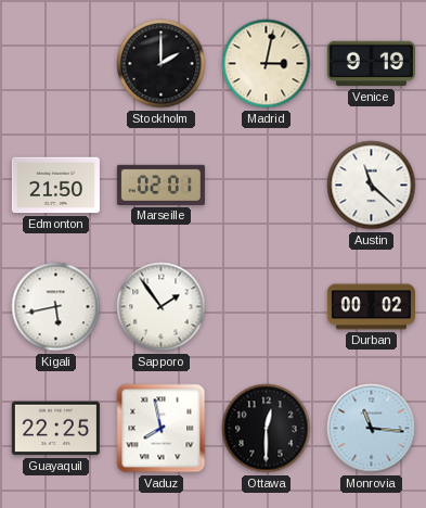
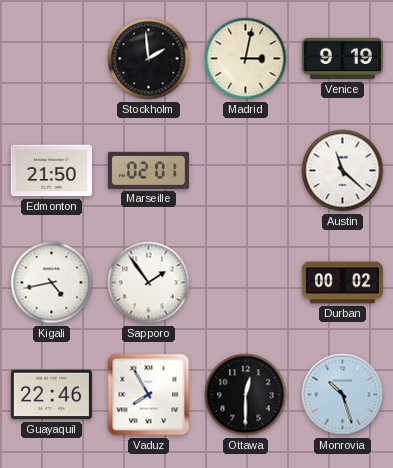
Stockholm: 2:00 -> 1:59 (149, 59)
Kigali: 5:43 -> 4:43 (52, 283)
Guayaquil: 22:25 -> 22:46 (51, 395)
Vaduz: 7:58 -> 7:55 (149, 395)
Monrovia: 11:16 -> 10:27 (343, 395)
